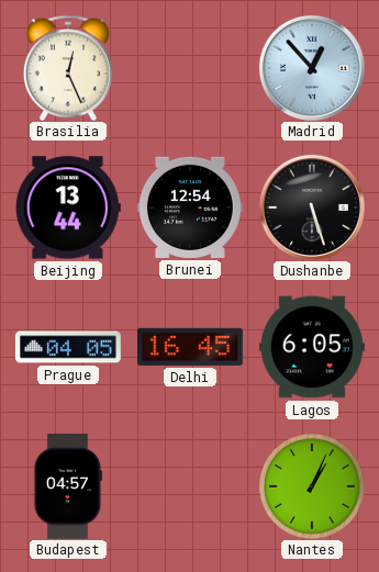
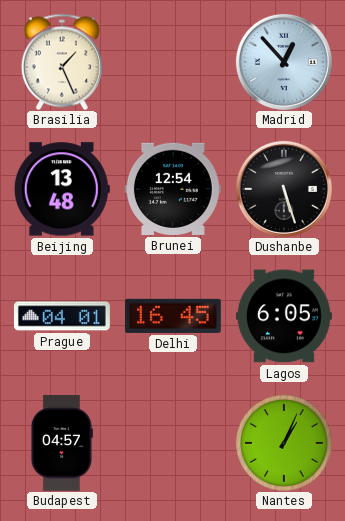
Brasilia: 12:26 -> 1:26 (62, 62)
Beijing: 13:44 -> 13:48 (62, 189)
Prague: 04:05 -> 04:01 (62, 316)
